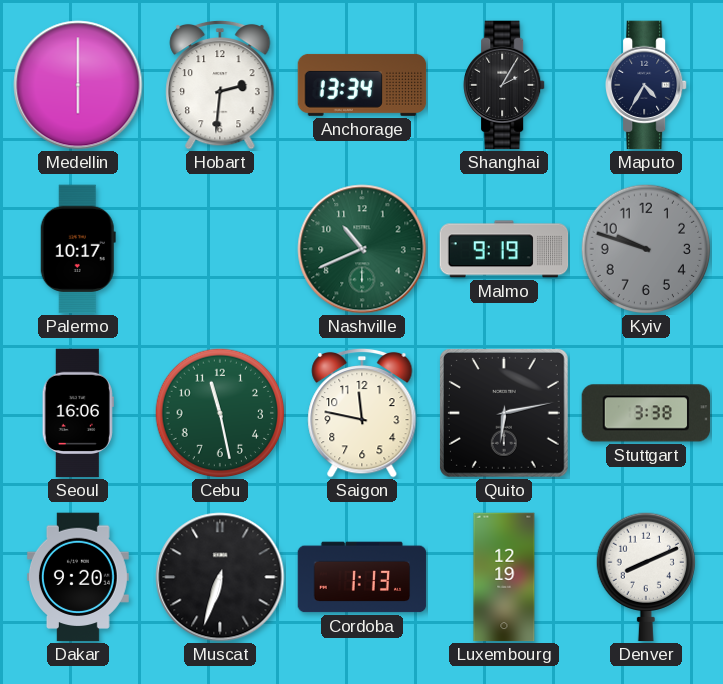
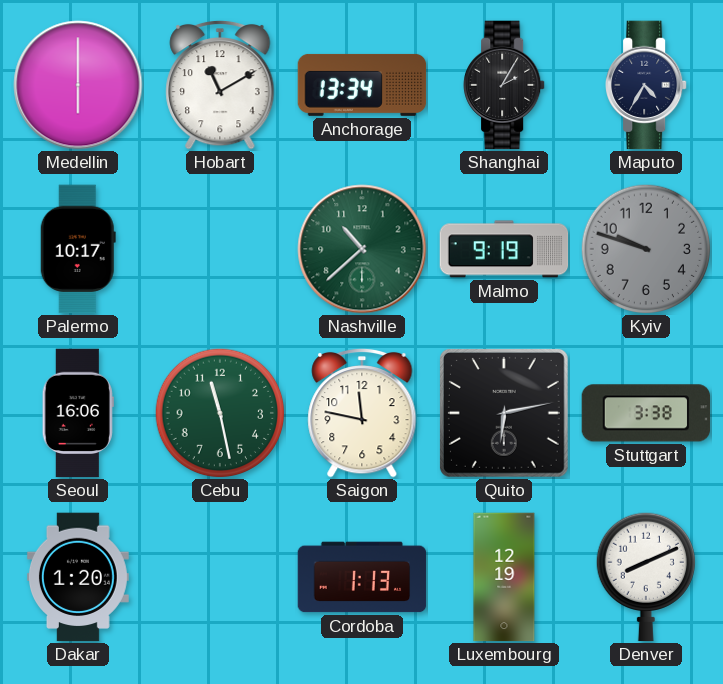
Hobart: 2:31 -> 11:10 (220, 85)
Nashville: 10:41 -> 10:38 (362, 249)
Dakar: 9:20 -> 1:20 (78, 577)
Muscat: 6:33 -> none (220, 577)
